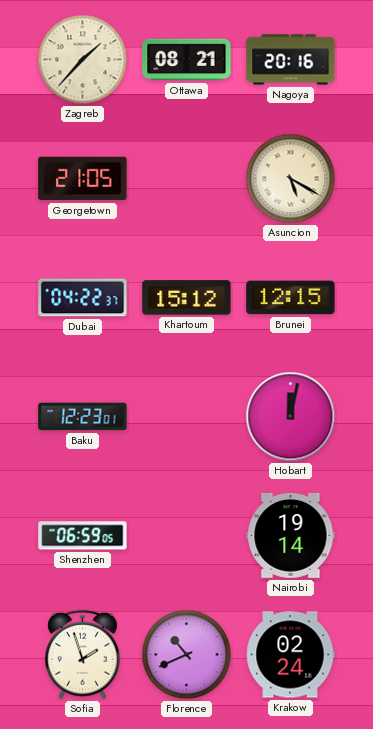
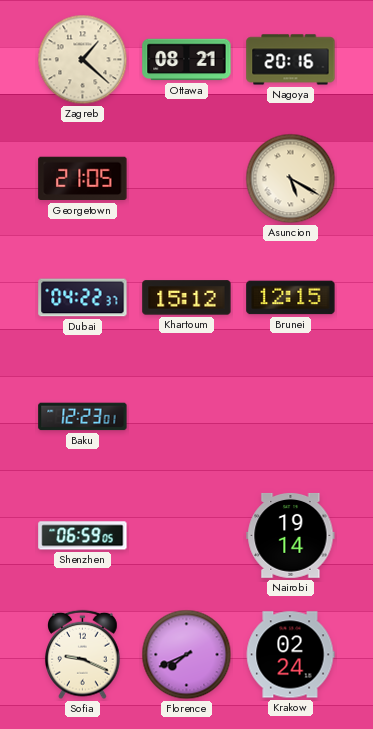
Zagreb: 1:37 -> 1:22 (83, 60)
Hobart: 12:02 -> none (291, 417)
Sofia: 1:57 -> 9:19 (83, 655)
Florence: 10:41 -> 7:41 (187, 655)
